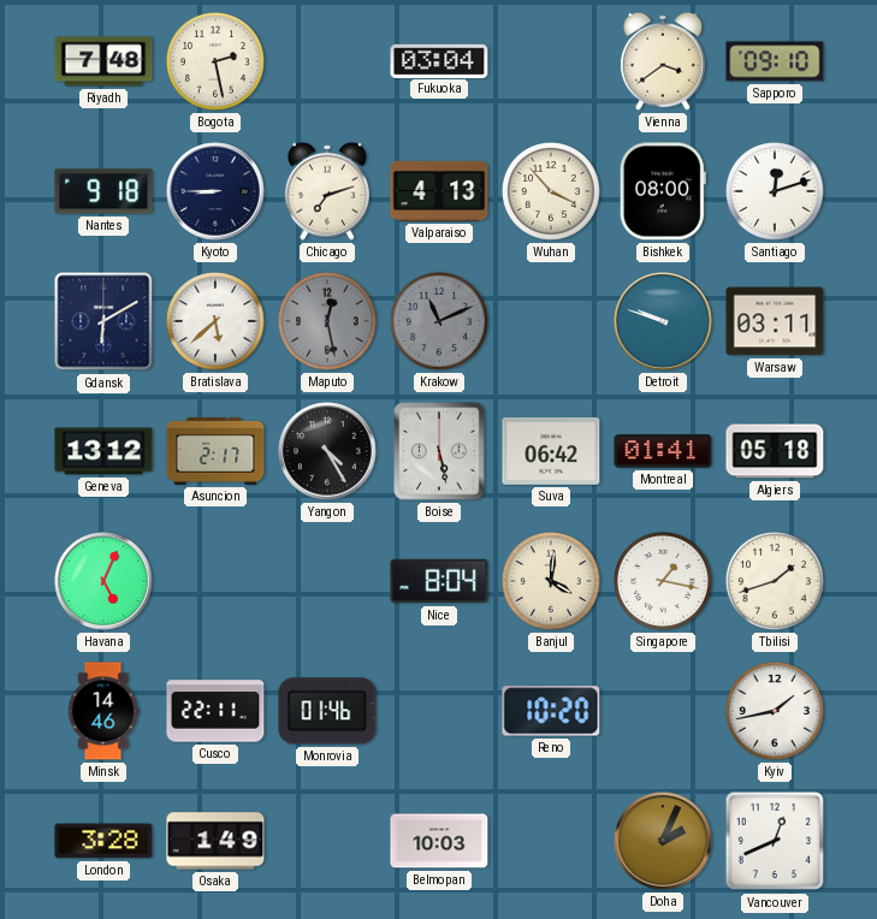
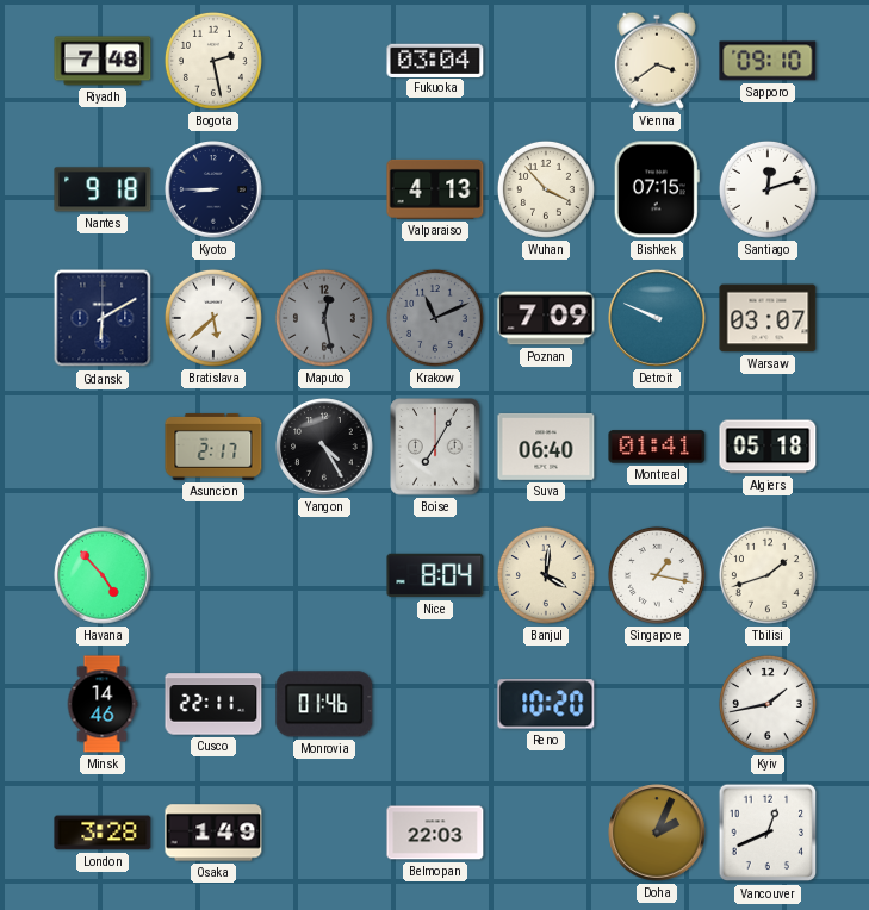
Chicago: 7:12 -> none (327, 191)
Bishkek: 08:00 -> 07:15 (657, 189)
Poznan: none -> 7:09 (546, 318)
Detroit: 9:48 -> 9:49 (657, 318)
Warsaw: 03:11 -> 03:07 (768, 318)
Geneva: 13:12 -> none (103, 451)
Boise: 5:28 -> 7:05 (435, 447)
Suva: 06:42 -> 06:40 (546, 447)
Havana: 5:04 -> 4:53 (103, 575)
Belmopan: 10:03 -> 22:03 (435, 833)
